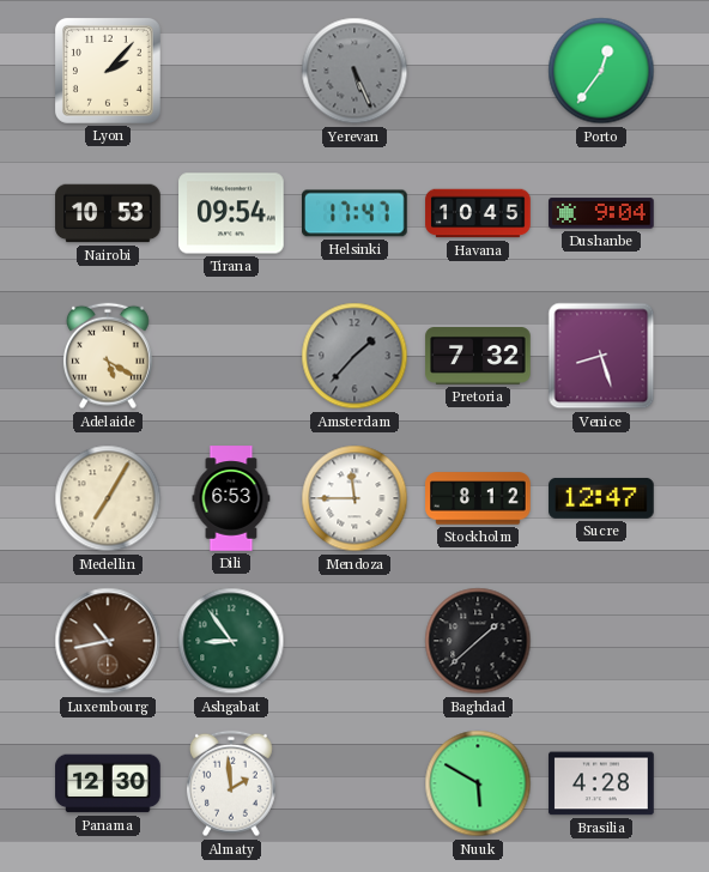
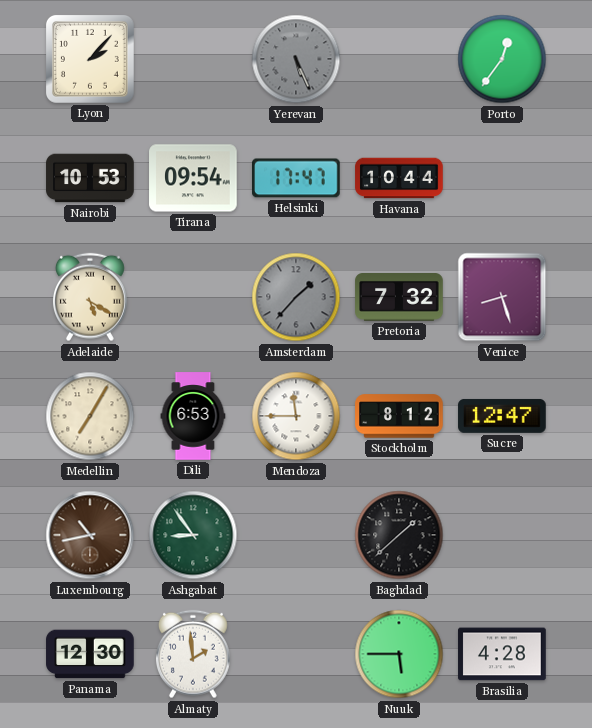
Havana: 10:45 -> 10:44 (399, 178)
Dushanbe: 9:04 -> none (601, 213)
Nuuk: 5:50 -> 5:45 (399, 654)
